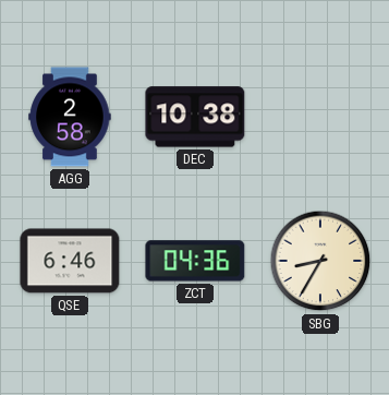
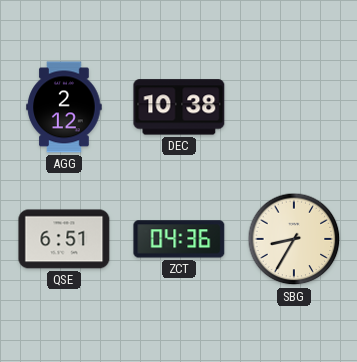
AGG: 2:58 -> 2:12 (64, 107)
QSE: 6:46 -> 6:51 (64, 239)
